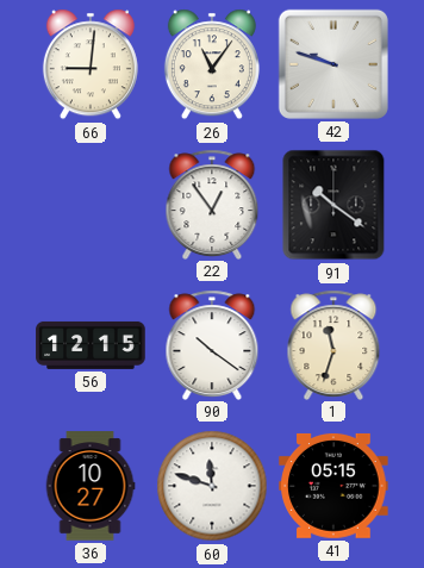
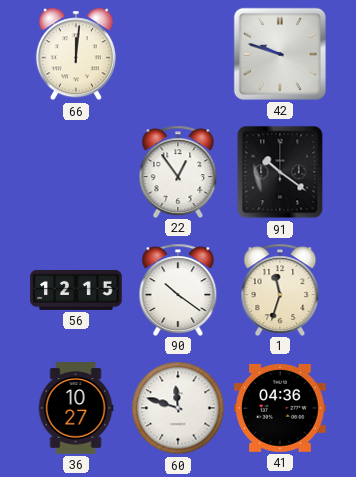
66: 9:01 -> 12:01 (76, 54)
26: 11:06 -> none (212, 64)
41: 05:15 -> 04:36 (280, 408)
